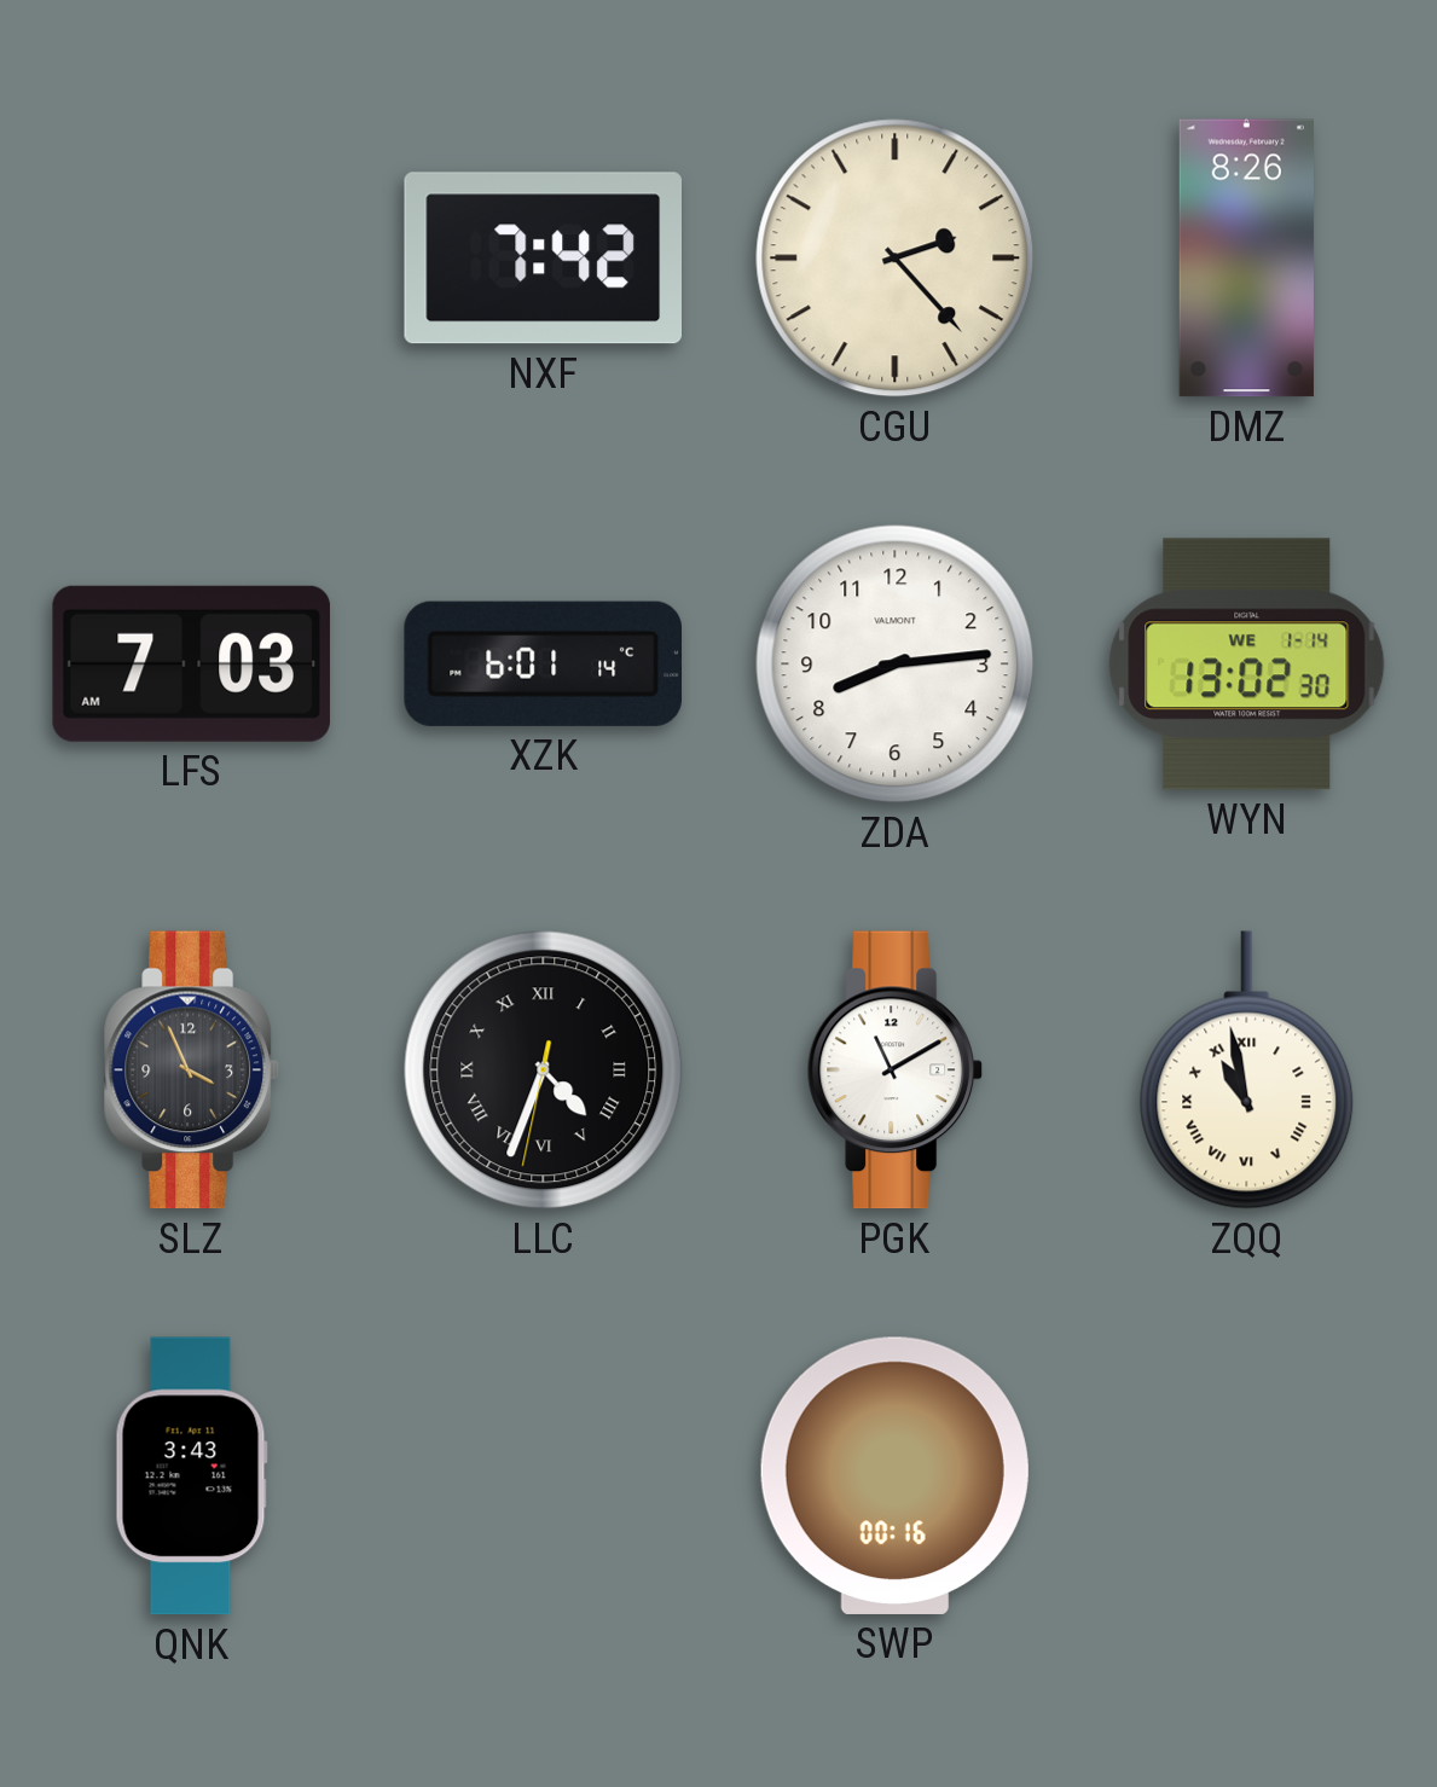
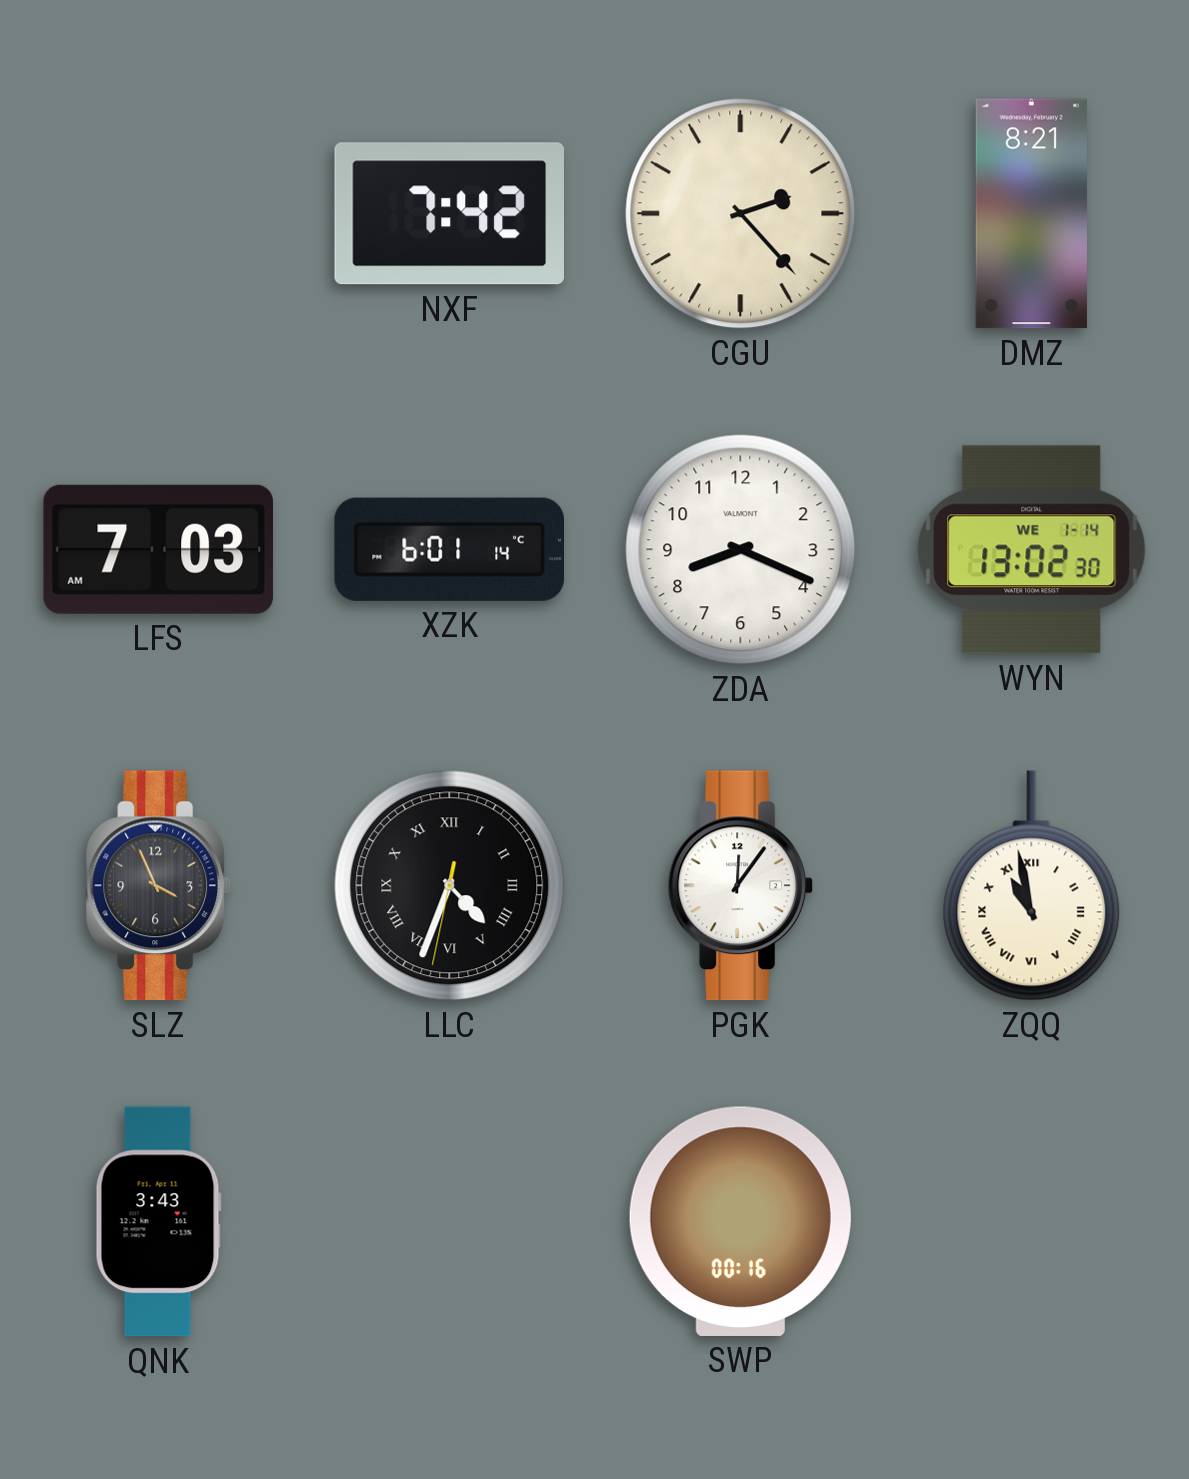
DMZ: 8:26 -> 8:21 (1031, 214)
ZDA: 8:14 -> 8:19 (741, 550)
PGK: 11:10 -> 12:06 (740, 886)
